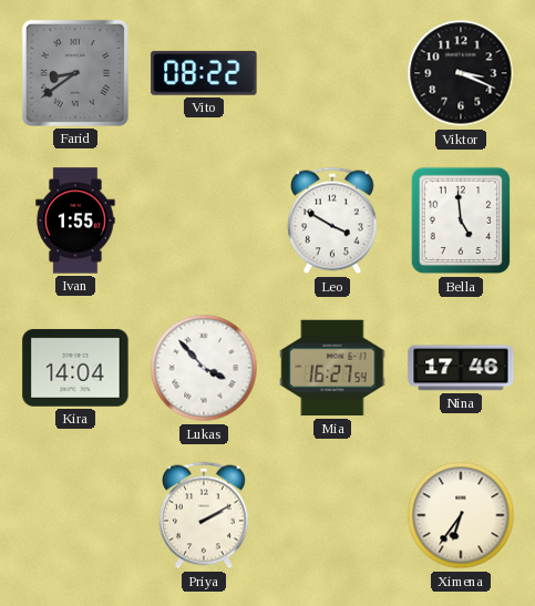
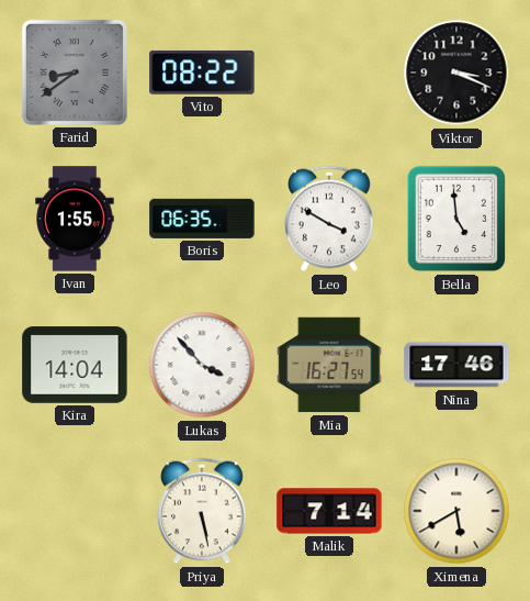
Boris: none -> 06:35 (202, 219)
Priya: 2:10 -> 5:28 (203, 511)
Malik: none -> 7:14 (329, 511)
Ximena: 6:36 -> 5:40 (456, 511)
